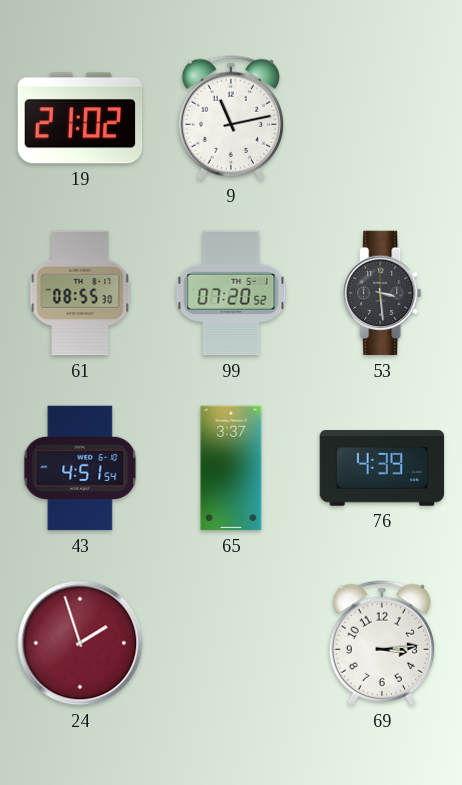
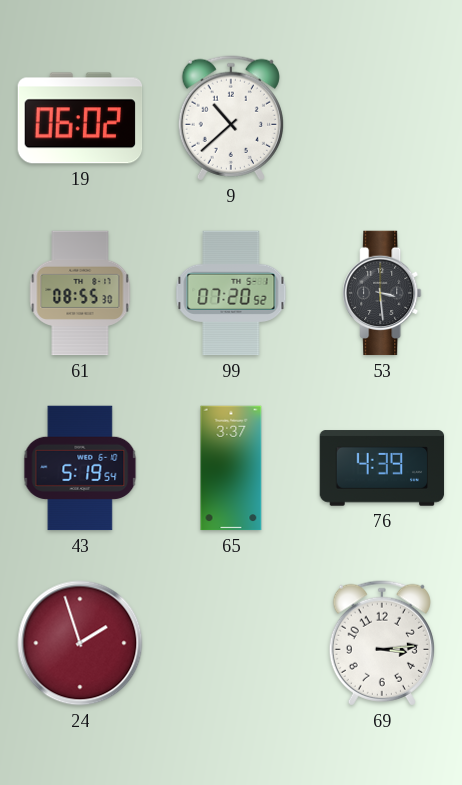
19: 21:02 -> 06:02 (80, 118)
9: 11:13 -> 10:38 (231, 118)
43: 4:51 -> 5:19 (80, 468)
